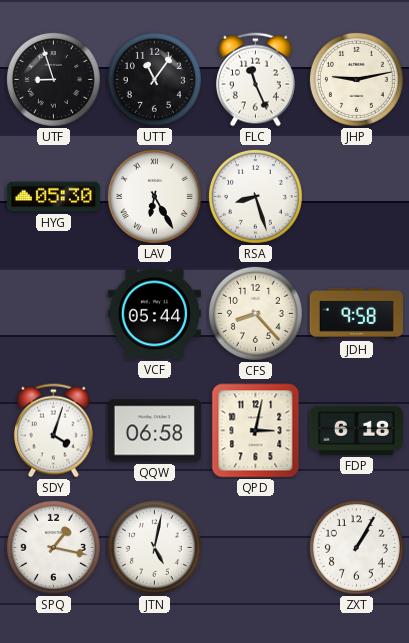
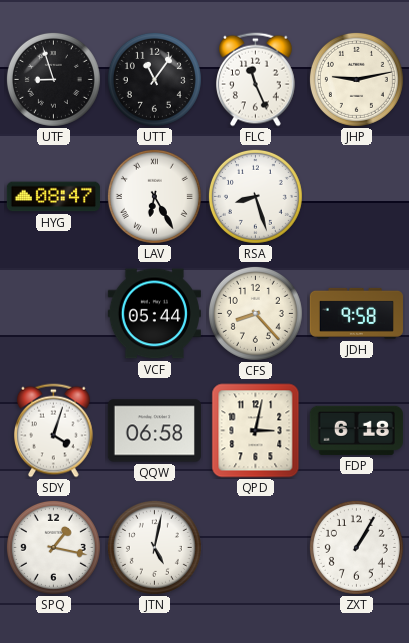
HYG: 05:30 -> 08:47 (53, 197)
